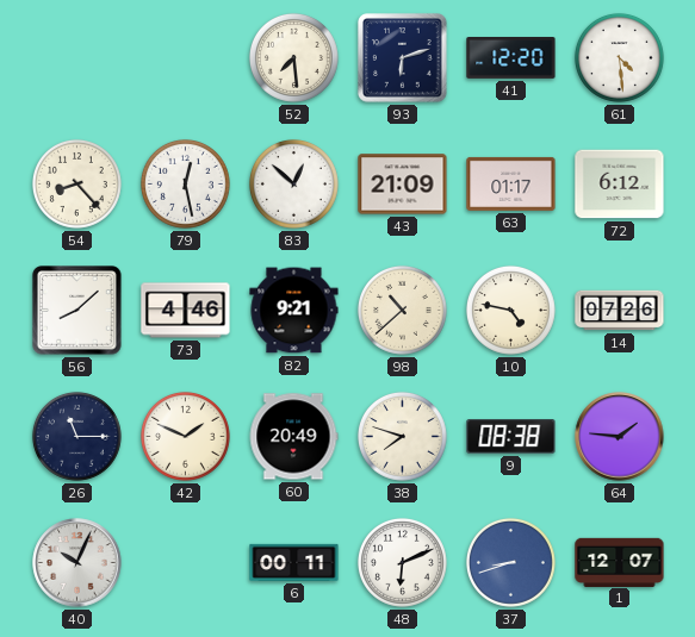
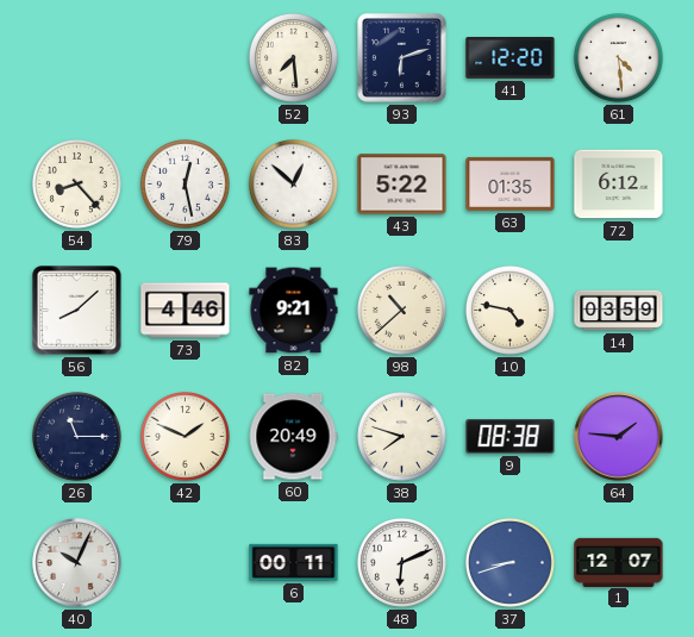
43: 21:09 -> 5:22 (402, 185)
63: 01:17 -> 01:35 (511, 183)
14: 07:26 -> 03:59 (619, 311)
